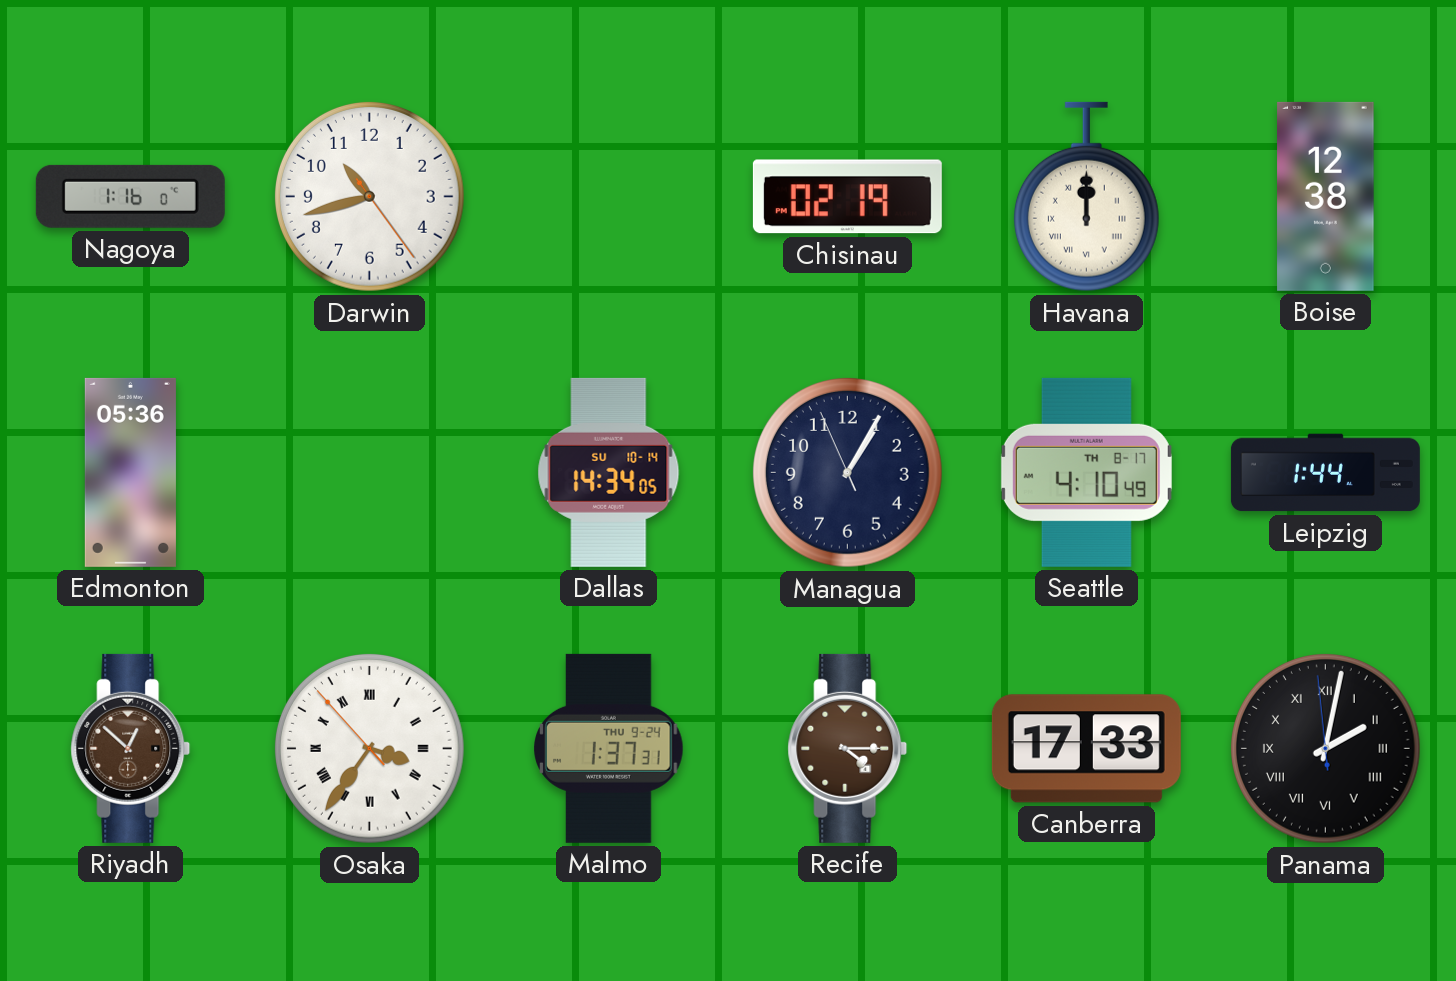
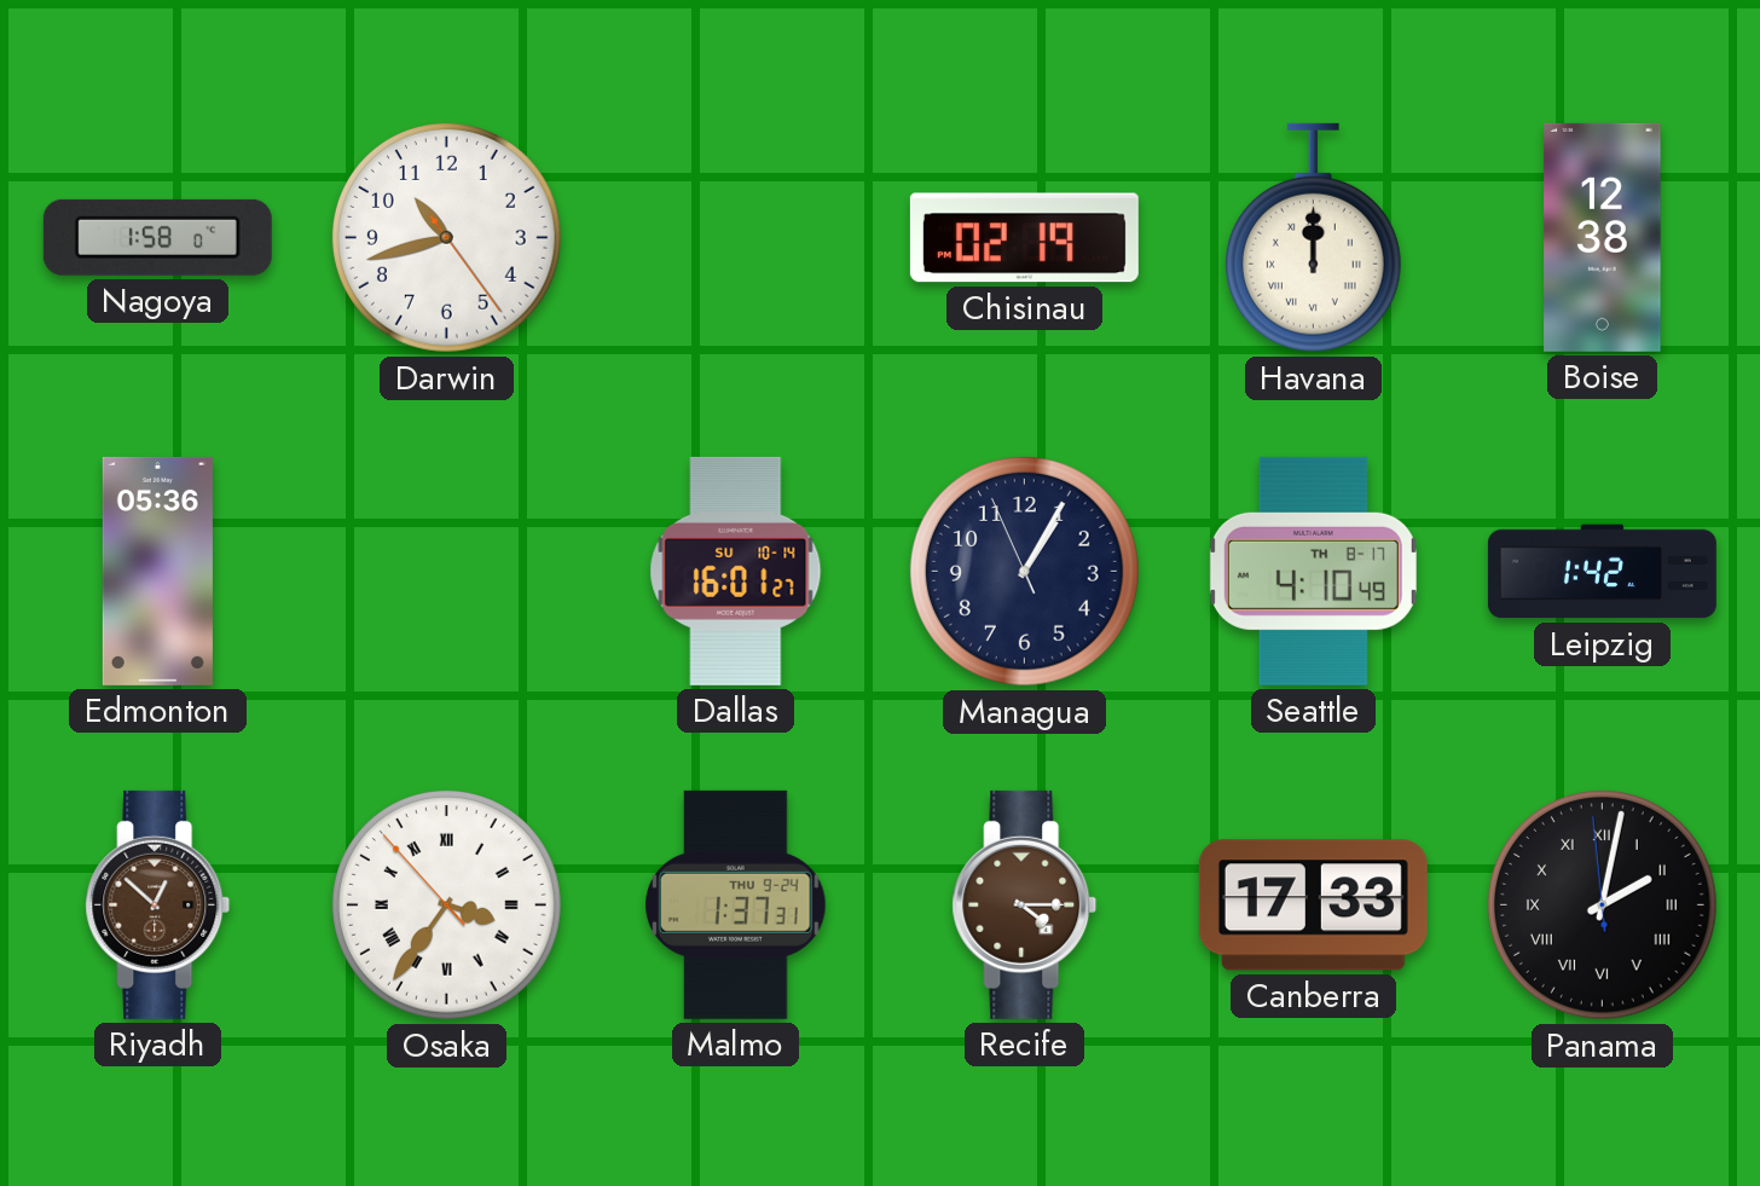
Nagoya: 1:16 -> 1:58 (157, 237)
Dallas: 14:34 -> 16:01 (736, 571)
Leipzig: 1:44 -> 1:42 (1602, 572)
